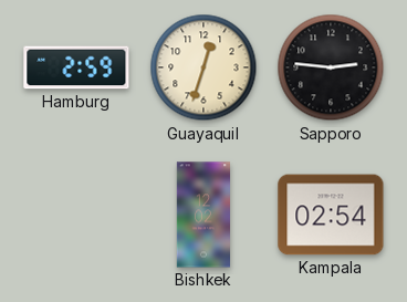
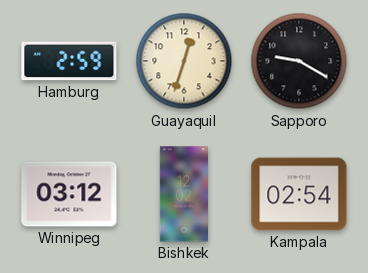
Sapporo: 2:46 -> 9:20 (299, 61)
Winnipeg: none -> 03:12 (69, 194)
